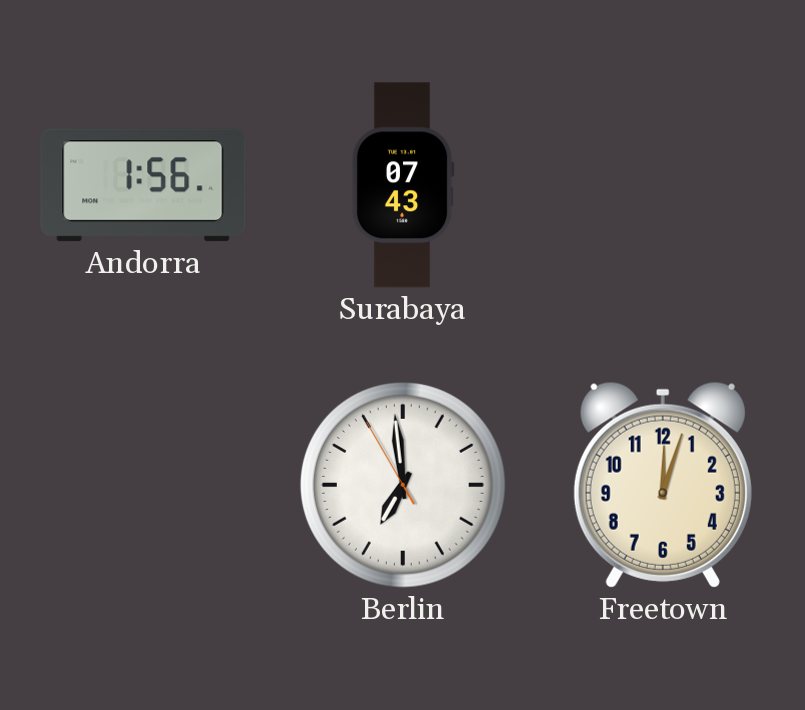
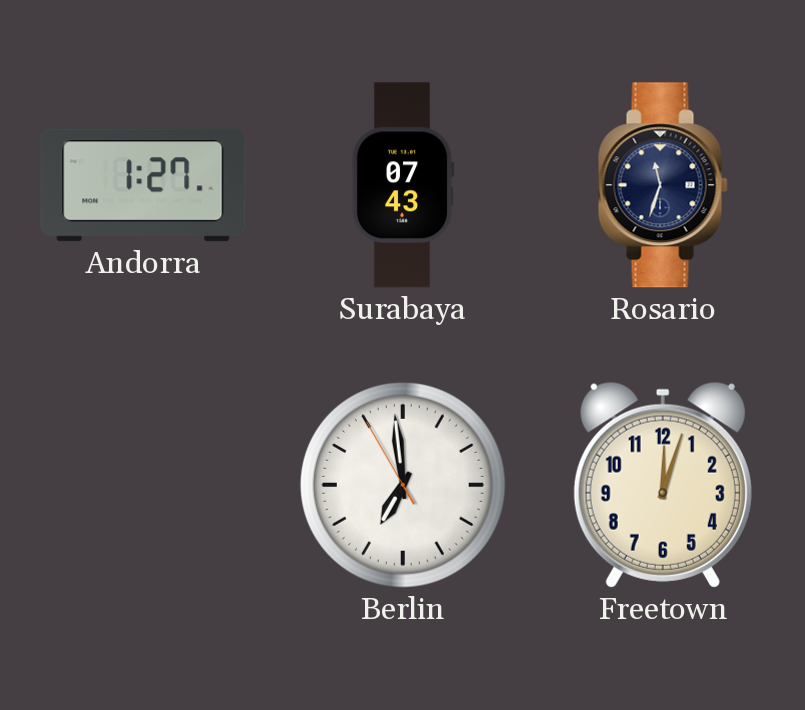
Andorra: 1:56 -> 1:27 (143, 185)
Rosario: none -> 11:33 (663, 185)
